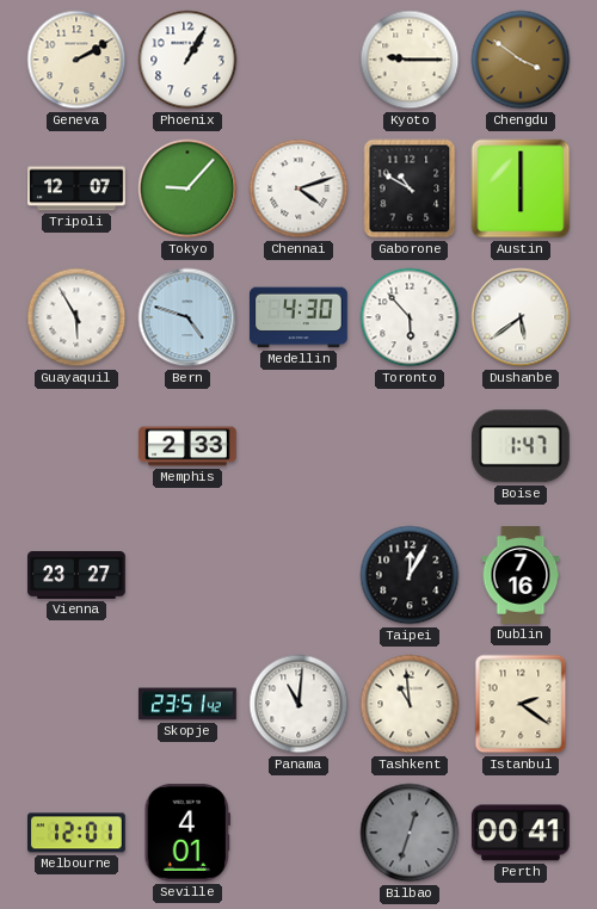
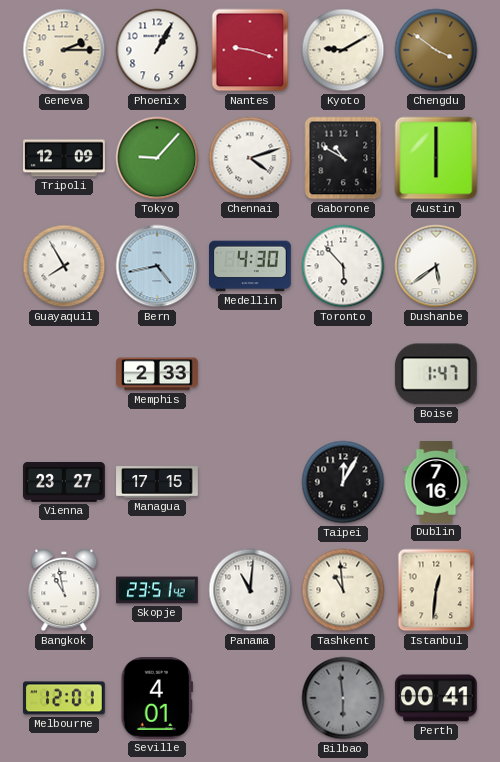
Geneva: 2:10 -> 2:15 (64, 50)
Nantes: none -> 9:18 (250, 50)
Kyoto: 9:15 -> 9:10 (343, 50)
Tripoli: 12:07 -> 12:09 (65, 158)
Guayaquil: 5:55 -> 7:55 (64, 266)
Bern: 4:48 -> 4:43 (157, 266)
Managua: none -> 17:15 (157, 482)
Bangkok: none -> 10:58 (64, 590)
Istanbul: 2:21 -> 12:31 (436, 590)
Bilbao: 12:33 -> 5:59 (343, 698)
